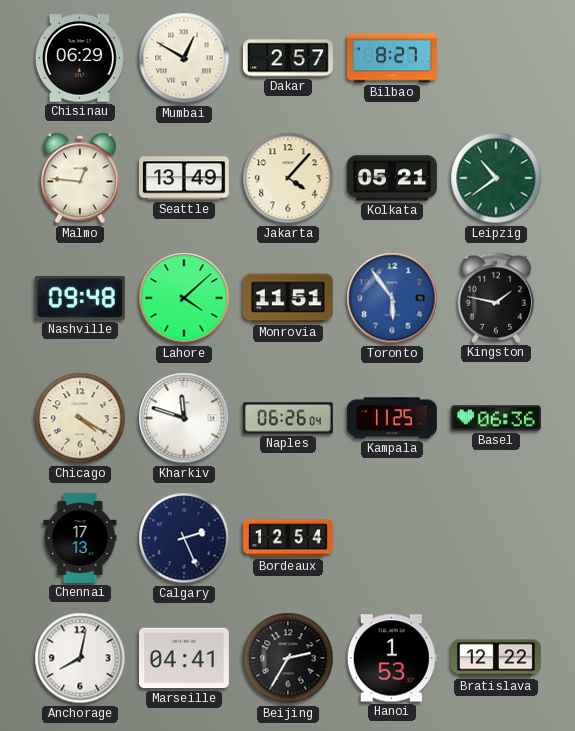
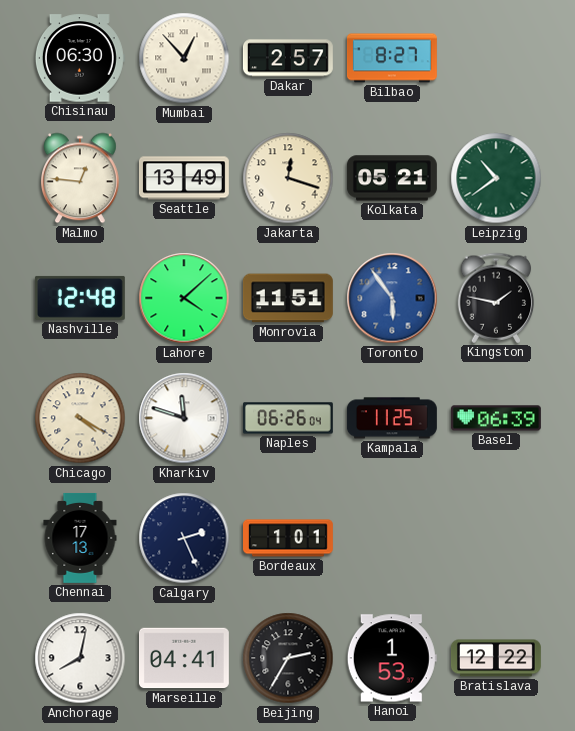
Chisinau: 06:29 -> 06:30 (80, 58)
Mumbai: 12:50 -> 12:53 (184, 58)
Jakarta: 4:07 -> 12:18 (288, 178)
Nashville: 09:48 -> 12:48 (80, 298)
Basel: 06:36 -> 06:39 (496, 418)
Bordeaux: 12:54 -> 1:01 (289, 538)
